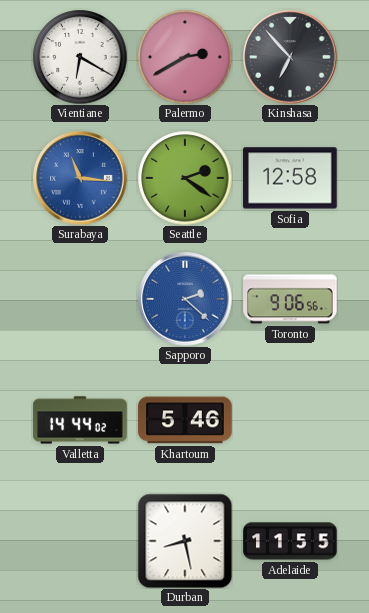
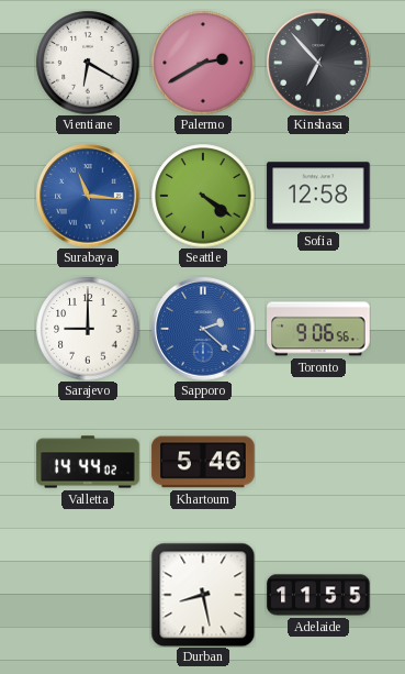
Seattle: 2:21 -> 4:21 (203, 196)
Sarajevo: none -> 9:00 (88, 329)
